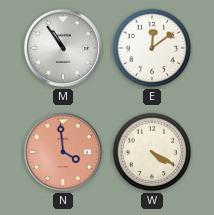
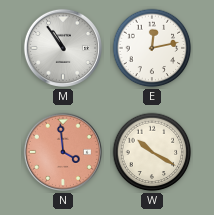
E: 12:09 -> 12:13 (152, 48)
W: 4:20 -> 10:20 (152, 152)
